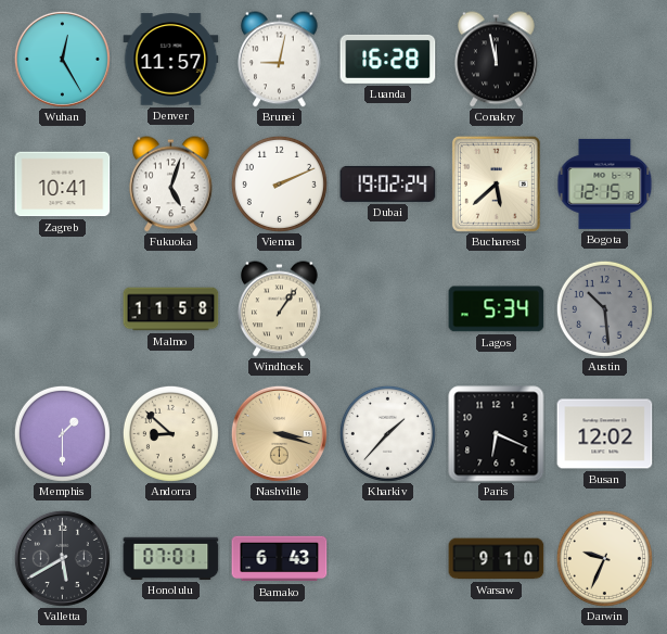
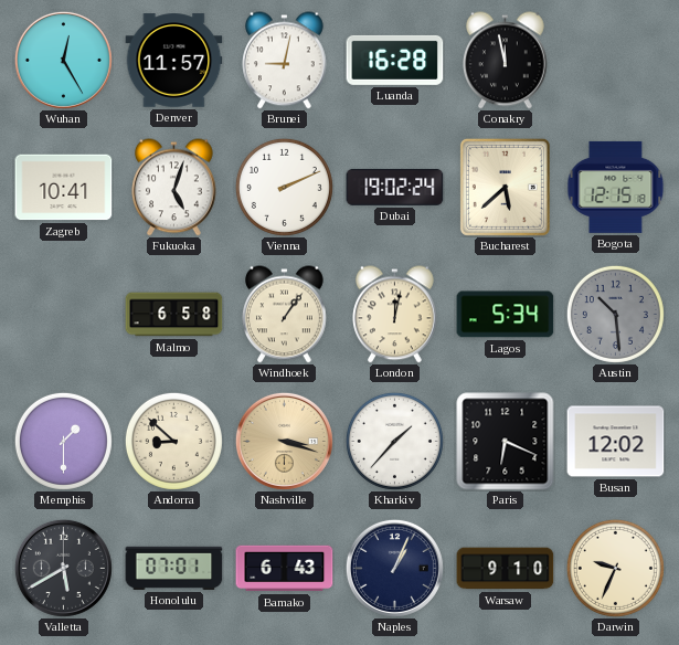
Malmo: 11:58 -> 6:58 (174, 315)
London: none -> 12:02 (395, 315)
Naples: none -> 1:04 (394, 568)
